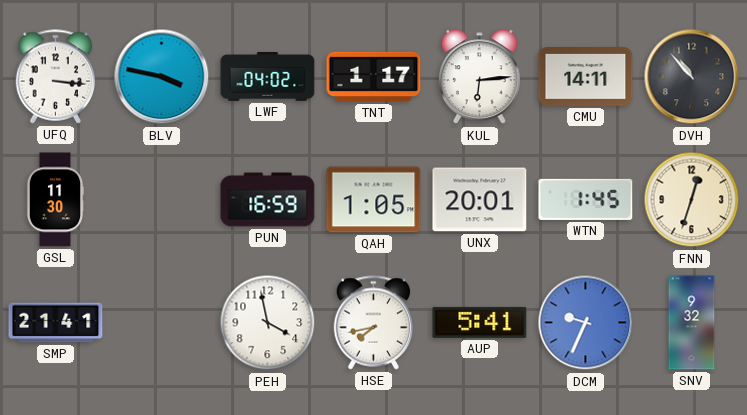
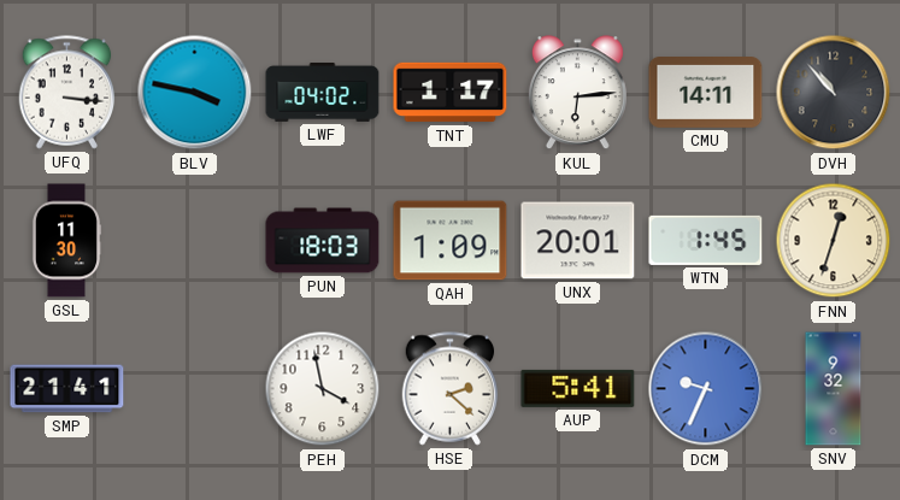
PUN: 16:59 -> 18:03 (323, 241)
QAH: 1:05 -> 1:09 (451, 241)
HSE: 7:43 -> 2:22 (451, 389)
